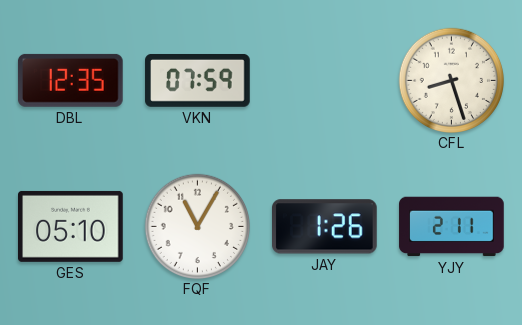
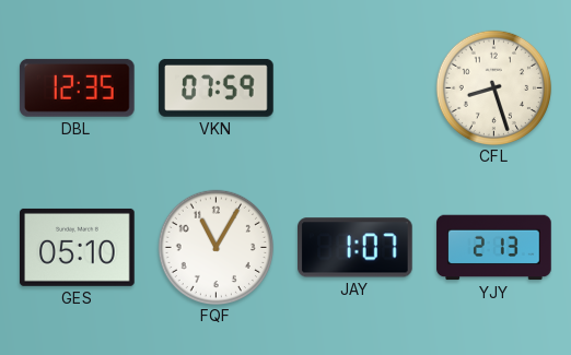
JAY: 1:26 -> 1:07 (356, 248)
YJY: 2:11 -> 2:13 (494, 248)
